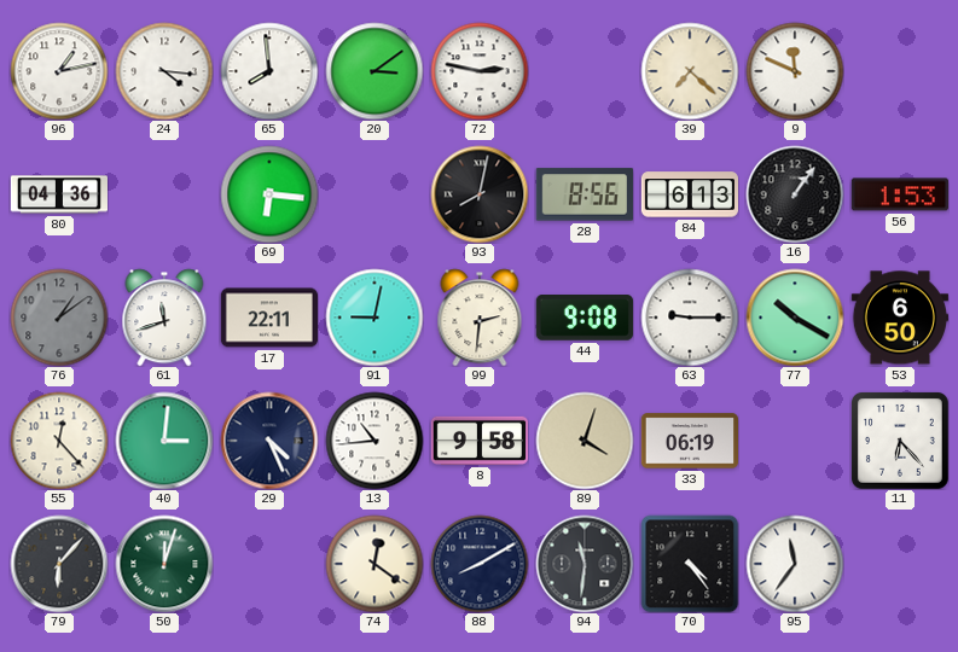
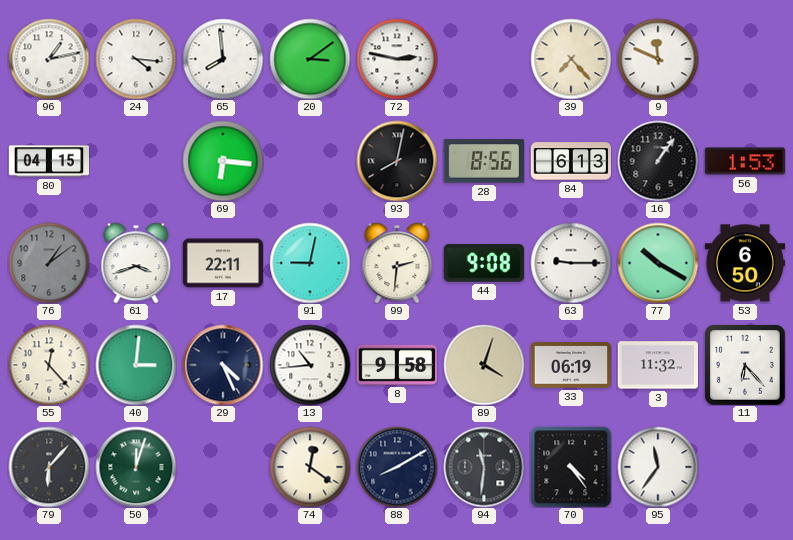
39: 7:22 -> 7:23 (571, 59)
80: 04:36 -> 04:15 (48, 161)
61: 11:42 -> 3:42 (136, 263)
3: none -> 11:32 (657, 365)
